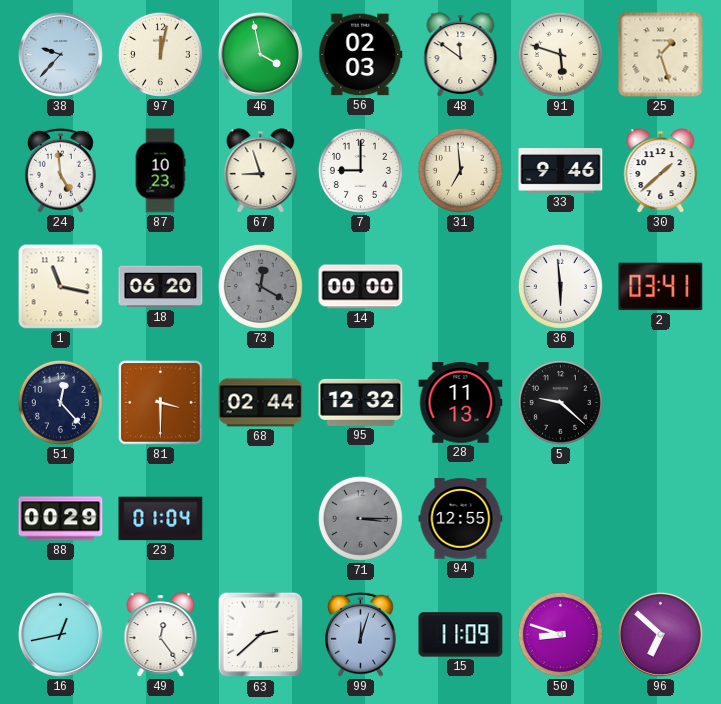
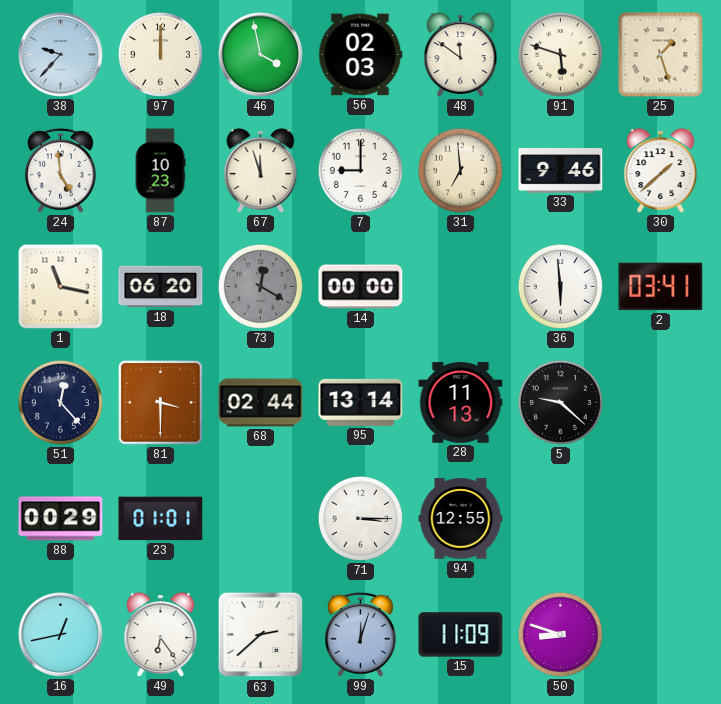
97: 12:02 -> 12:00 (160, 54)
67: 8:57 -> 11:57 (261, 171)
95: 12:32 -> 13:14 (361, 402)
23: 01:04 -> 01:01 (161, 519)
71 dial: grey -> white (360, 518)
49: 12:24 -> 6:24 (161, 635)
96: 6:52 -> none (660, 634)
